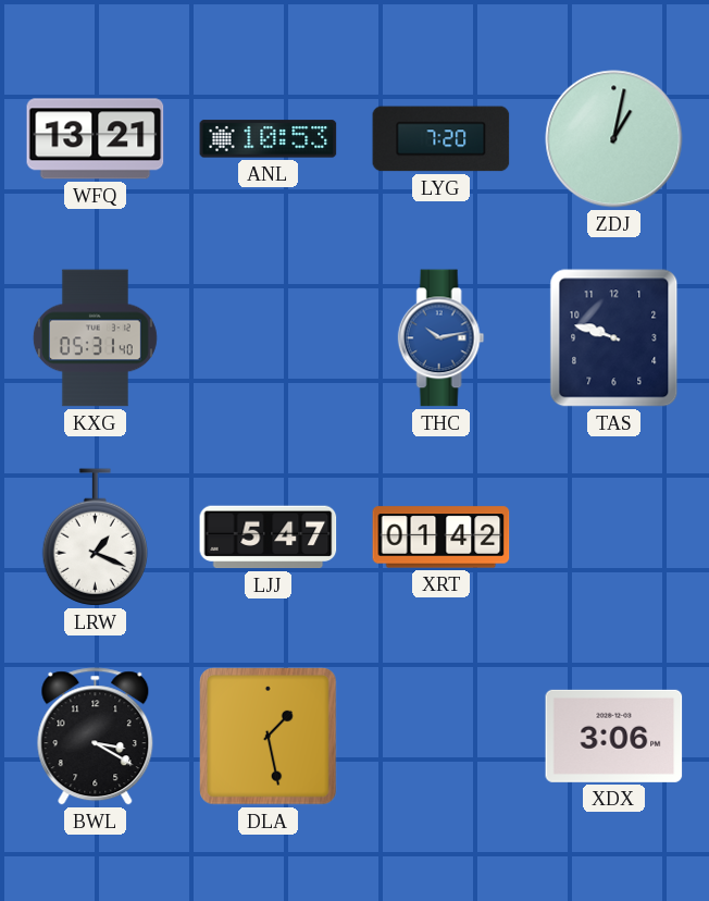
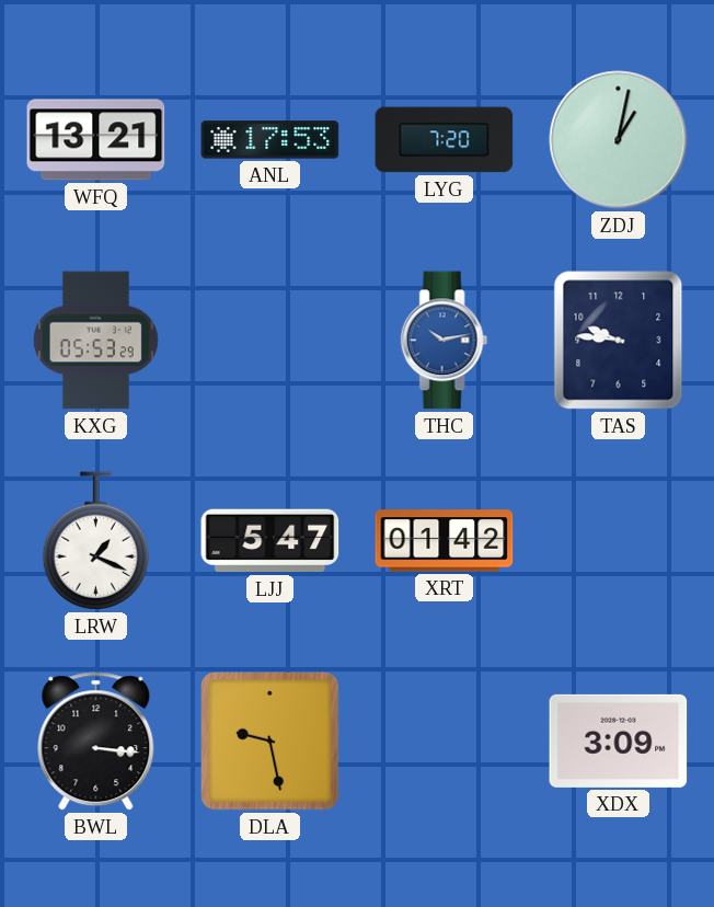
ANL: 10:53 -> 17:53 (270, 140)
KXG: 05:31 -> 05:53 (95, 341)
TAS: 9:48 -> 9:46 (619, 341)
BWL: 3:20 -> 3:16 (96, 742)
DLA: 1:28 -> 9:28 (270, 742)
XDX: 3:06 -> 3:09 (619, 740)
